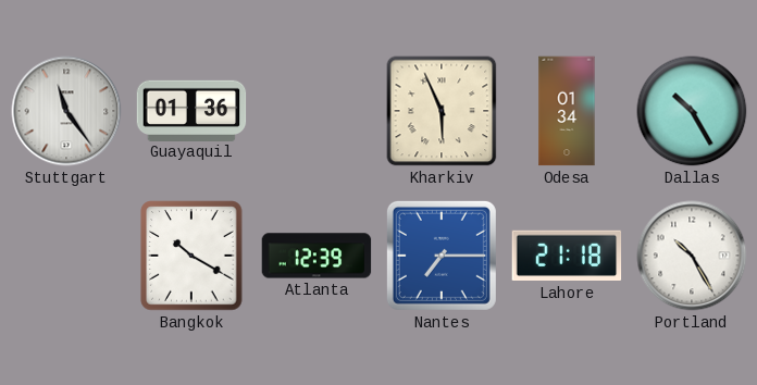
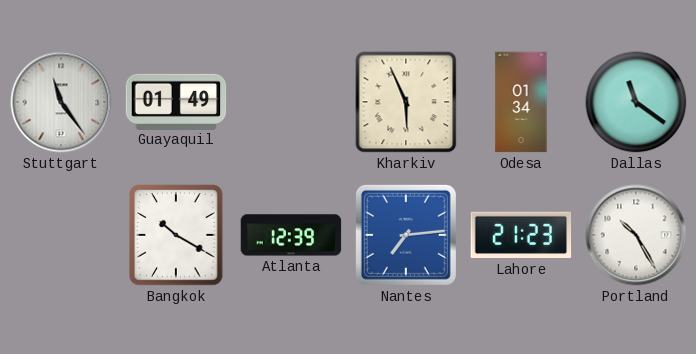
Guayaquil: 01:36 -> 01:49 (176, 101)
Dallas: 10:25 -> 11:21 (636, 102)
Nantes: 7:15 -> 7:14 (406, 235)
Lahore: 21:18 -> 21:23 (521, 235)
